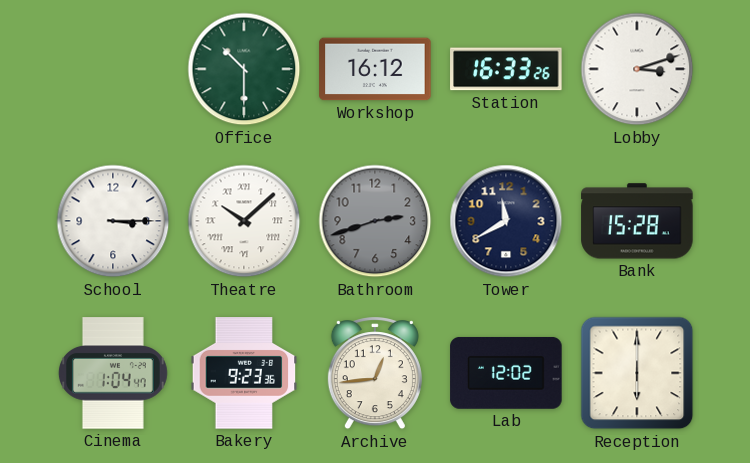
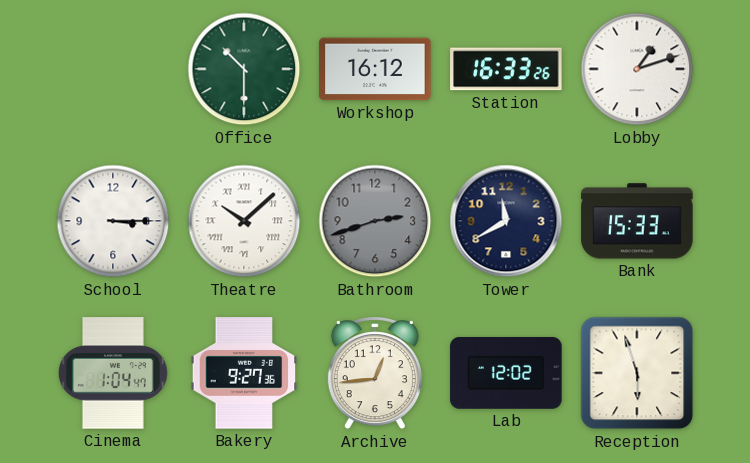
Lobby: 3:12 -> 1:12 (637, 69)
Bank: 15:28 -> 15:33 (637, 221)
Bakery: 9:23 -> 9:27 (244, 373)
Reception: 6:00 -> 5:57 (637, 373)
